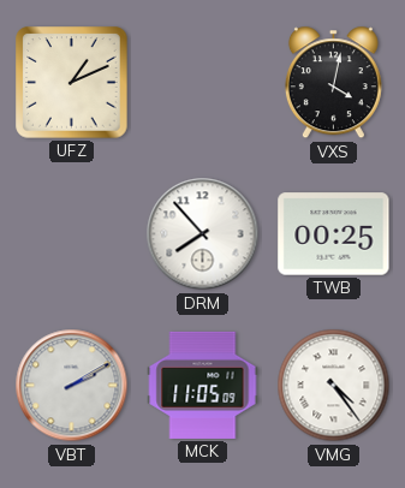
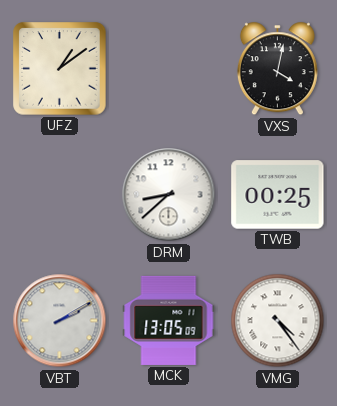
UFZ: 1:11 -> 1:09 (60, 69)
DRM: 7:53 -> 8:38 (169, 195)
MCK: 11:05 -> 13:05 (169, 320)
